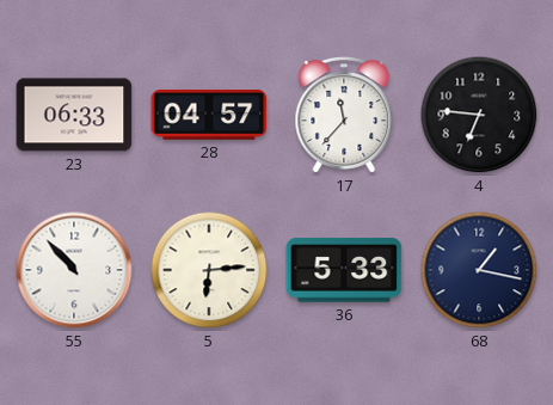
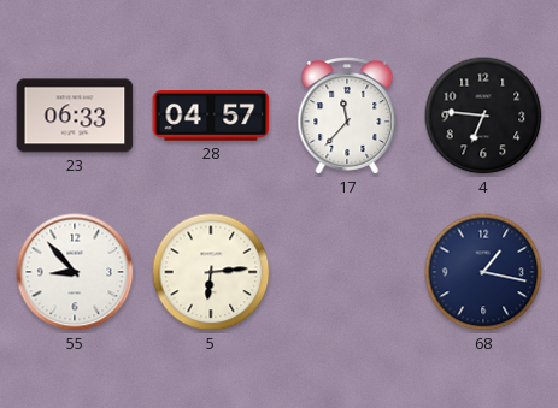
55: 10:53 -> 8:53 (75, 272)
36: 5:33 -> none (344, 270)
